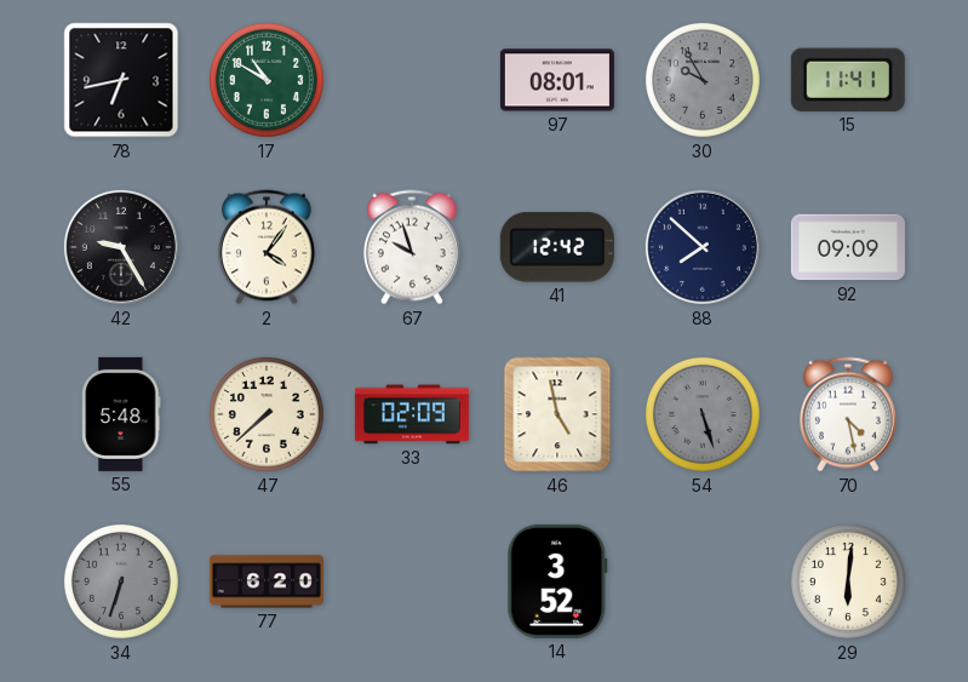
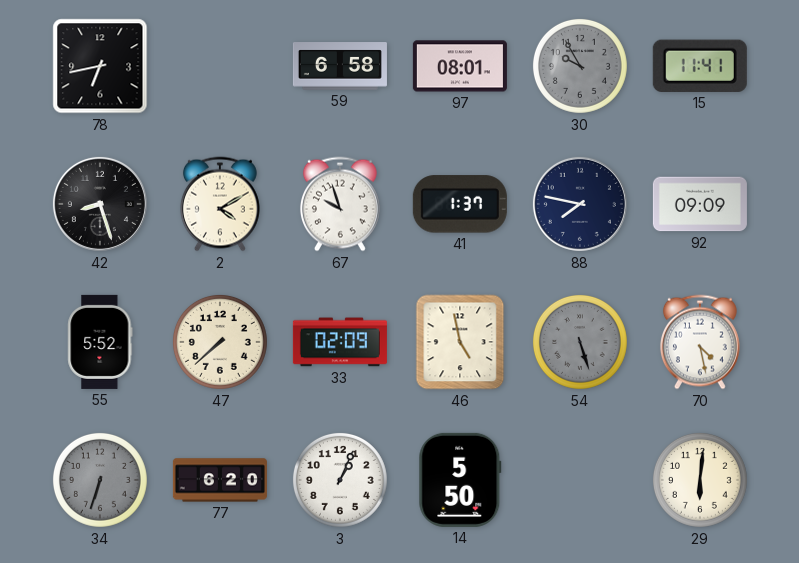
17: 10:50 -> none (267, 80)
59: none -> 6:58 (340, 66)
42: 9:25 -> 8:27 (100, 204)
2: 4:06 -> 4:10 (220, 204)
41: 12:42 -> 1:37 (460, 204)
88: 7:52 -> 7:47 (580, 204)
55: 5:48 -> 5:52 (100, 342)
3: none -> 1:04 (340, 480)
14: 3:52 -> 5:50 (460, 480)
